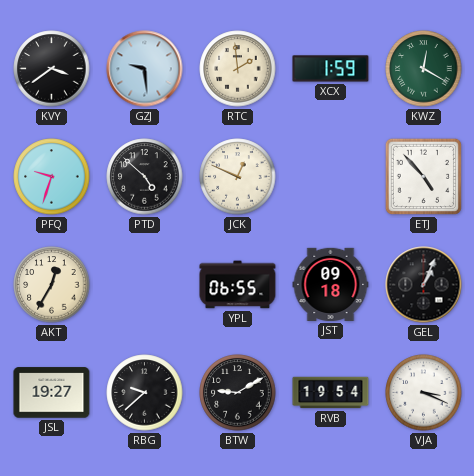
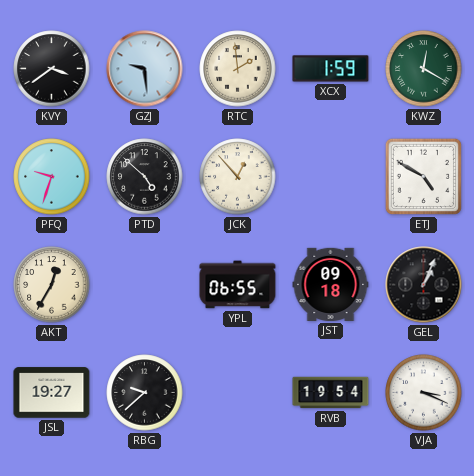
JCK: 12:49 -> 12:53 (238, 177)
ETJ: 4:53 -> 4:50 (423, 176)
BTW: 9:10 -> none (238, 393)
